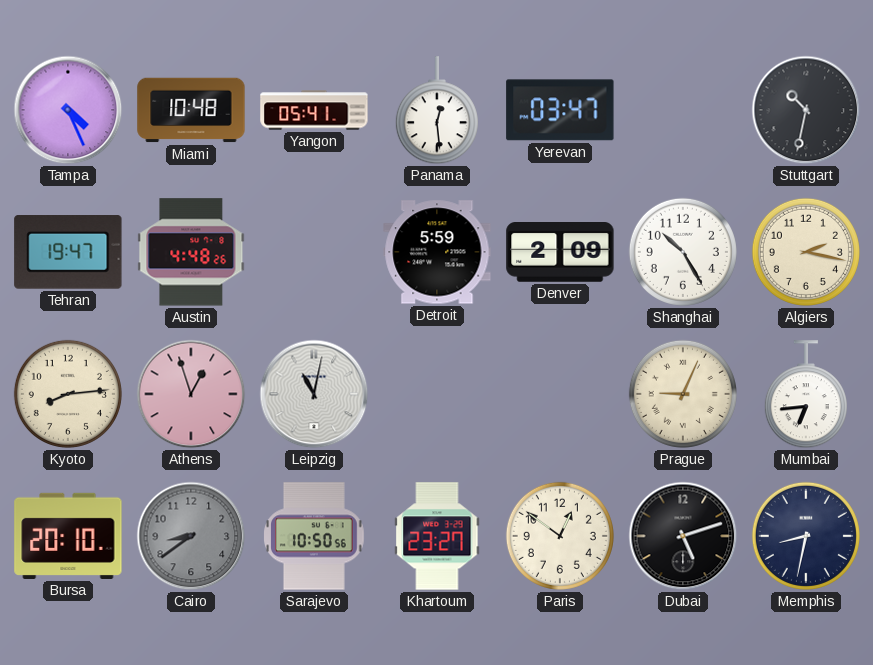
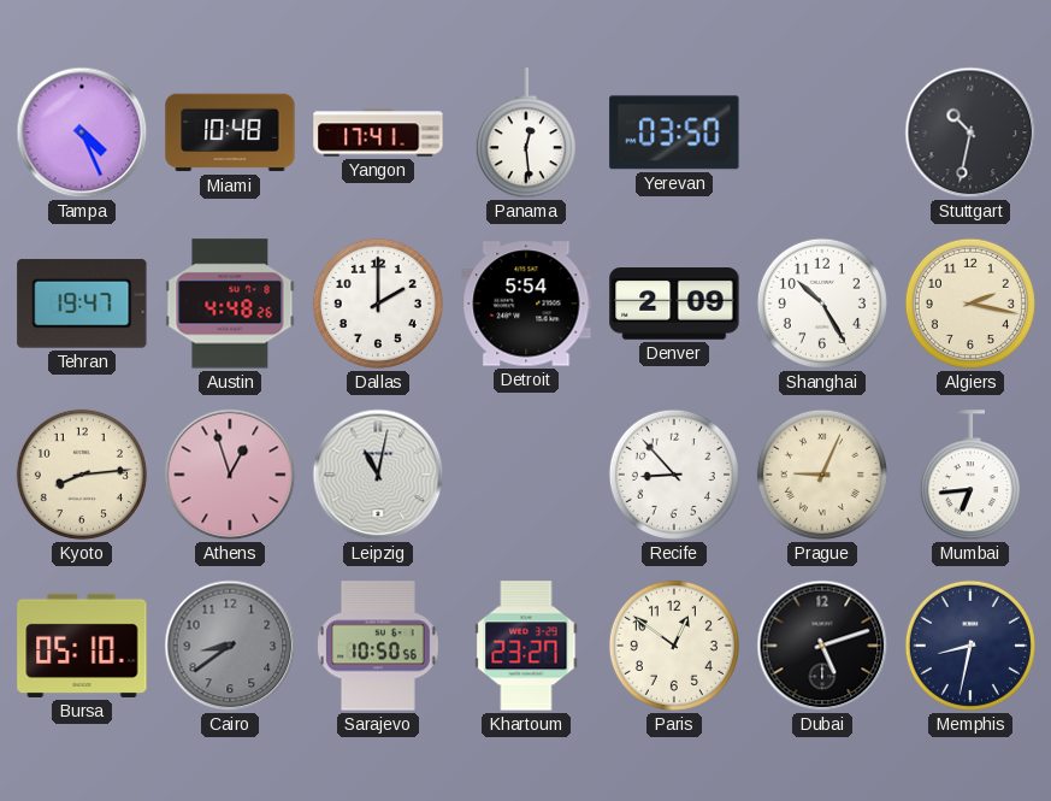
Yangon: 05:41 -> 17:41 (378, 132)
Yerevan: 03:47 -> 03:50 (674, 132)
Dallas: none -> 2:00 (378, 304)
Detroit: 5:59 -> 5:54 (526, 304)
Recife: none -> 8:53 (674, 475)
Bursa: 20:10 -> 05:10 (82, 646)
